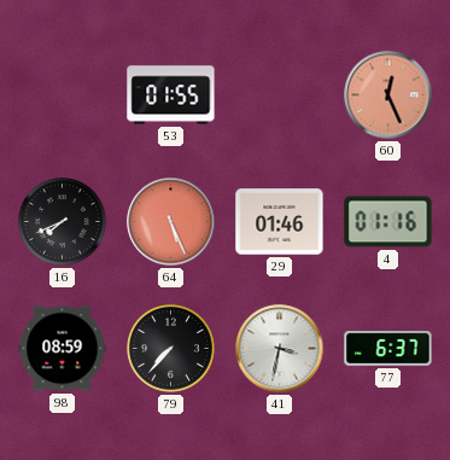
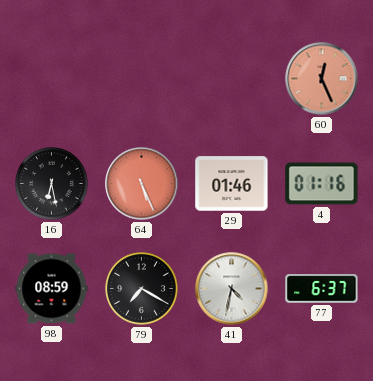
53: 01:55 -> none (171, 95)
16: 7:41 -> 6:28 (52, 184)
79: 7:37 -> 7:20 (142, 289)
41: 3:32 -> 4:32 (232, 289)
